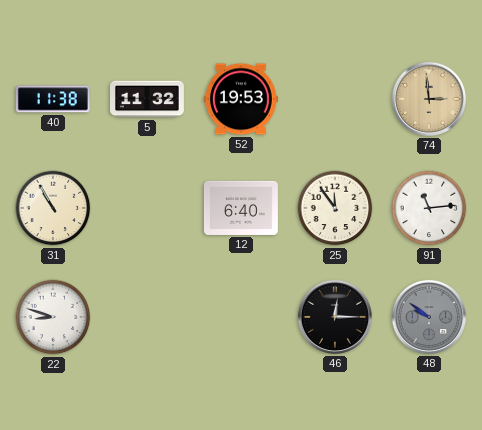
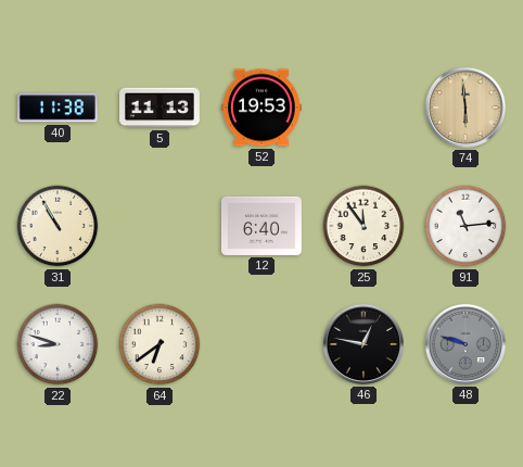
5: 11:32 -> 11:13 (161, 108)
74: 2:59 -> 5:59 (465, 108)
64: none -> 6:39 (160, 344)
46: 12:15 -> 12:47 (363, 344)
48: 9:51 -> 9:48 (465, 344)
